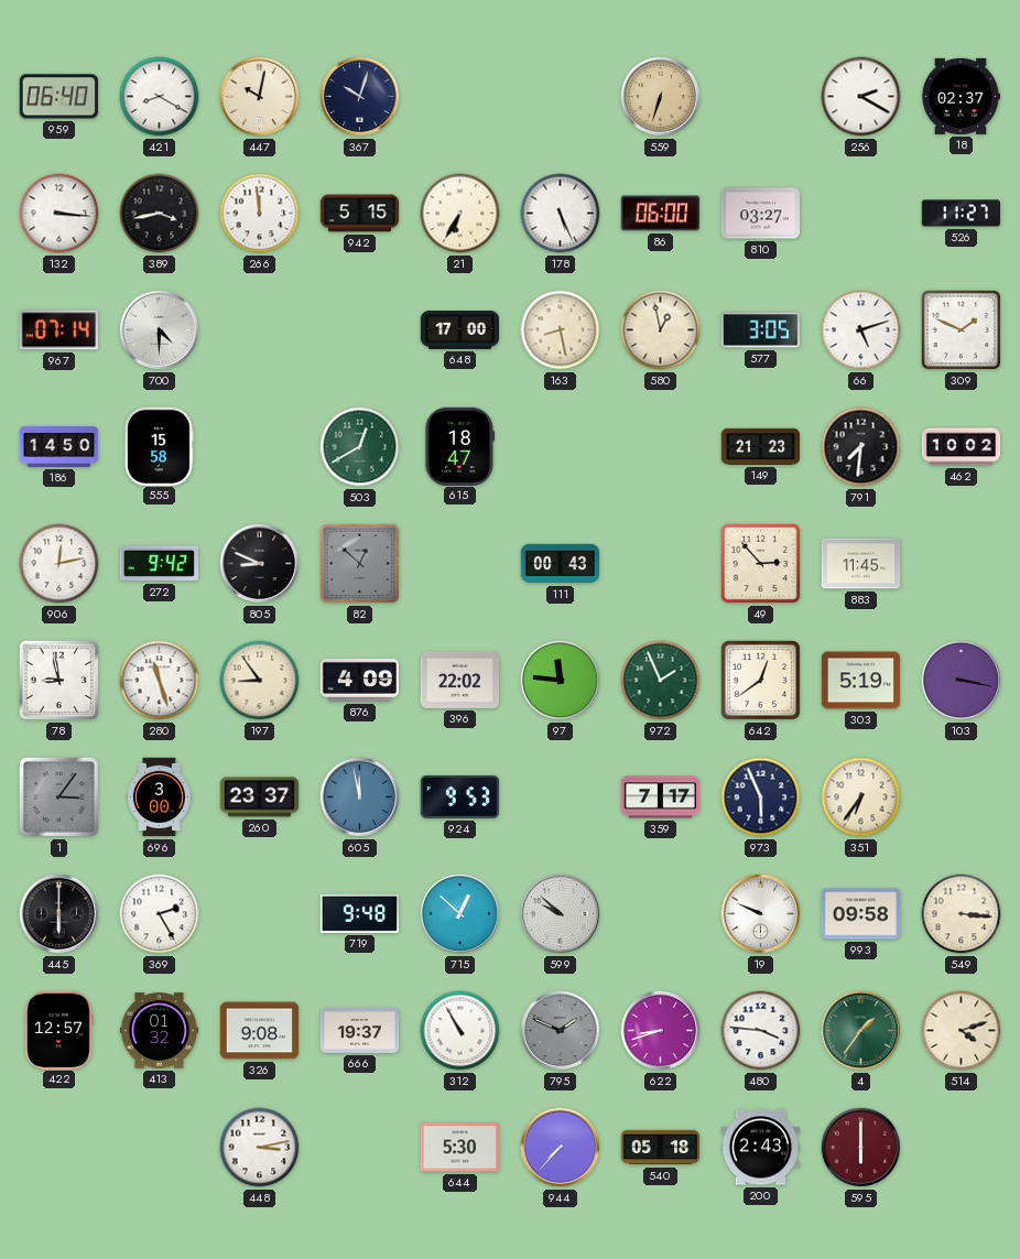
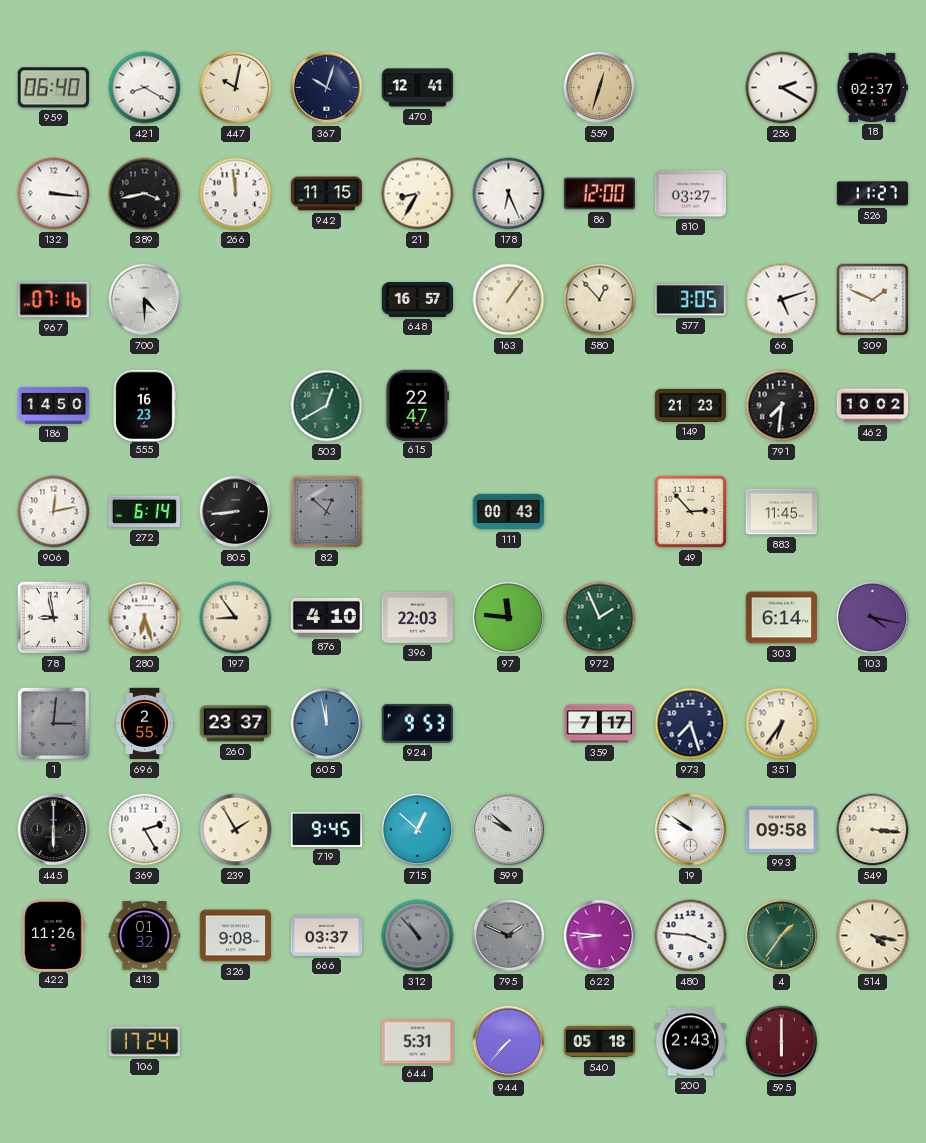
470: none -> 12:41 (418, 88)
559: 6:33 -> 12:33 (600, 88)
942: 5:15 -> 11:15 (327, 194)
21: 6:35 -> 8:35 (418, 194)
178: 5:26 -> 6:26 (509, 194)
86: 06:00 -> 12:00 (599, 194)
967: 07:14 -> 07:16 (53, 300)
648: 17:00 -> 16:57 (418, 300)
163: 8:28 -> 1:06 (509, 300)
580: 12:58 -> 12:53 (600, 300)
555: 15:58 -> 16:23 (144, 405)
615: 18:47 -> 22:47 (418, 405)
272: 9:42 -> 6:14 (144, 512)
805: 8:49 -> 8:44 (236, 512)
280: 11:27 -> 6:27 (145, 618)
876: 4:09 -> 4:10 (326, 618)
396: 22:02 -> 22:03 (418, 617)
642: 12:39 -> none (760, 680)
303: 5:19 -> 6:14 (782, 618)
103: 3:17 -> 4:17 (873, 618)
1: 3:06 -> 3:01 (53, 723)
696: 3:00 -> 2:55 (145, 724)
973: 5:56 -> 7:27 (691, 724)
239: none -> 1:55 (236, 830)
719: 9:48 -> 9:45 (326, 829)
19: 9:49 -> 9:51 (691, 830)
422: 12:57 -> 11:26 (53, 935)
666: 19:37 -> 03:37 (327, 935)
312: 10:55 -> 10:53 (418, 936)
312 dial: white -> grey (418, 936)
622: 8:42 -> 8:46 (600, 936)
514: 4:12 -> 4:17 (873, 936)
106: none -> 17:24 (144, 1042)
448: 3:13 -> none (260, 1148)
644: 5:30 -> 5:31 (418, 1042)
